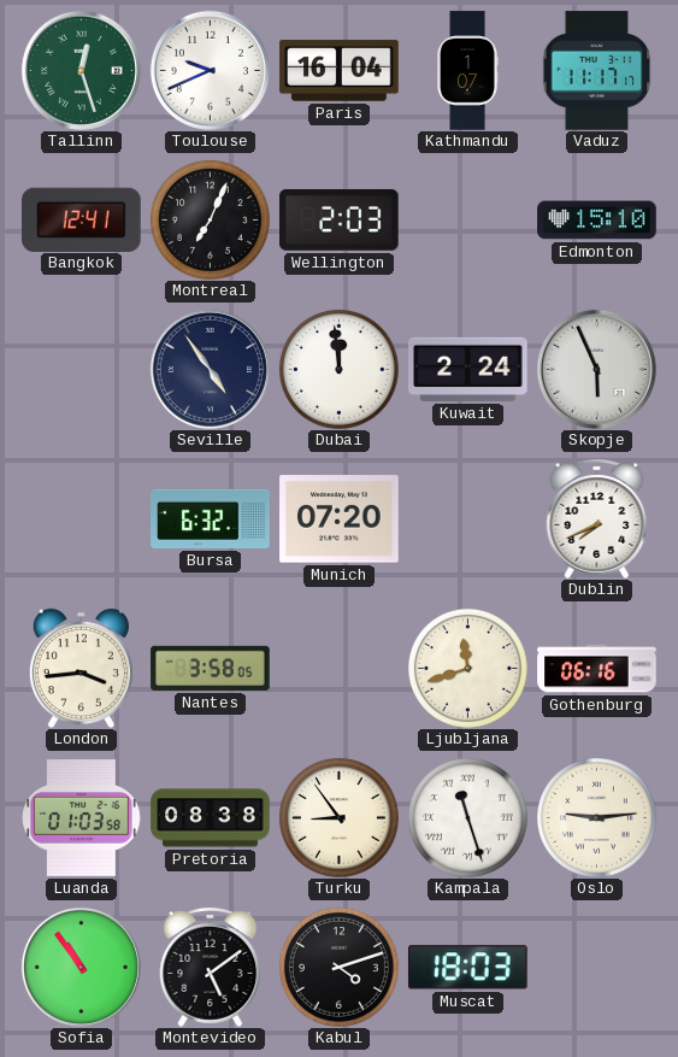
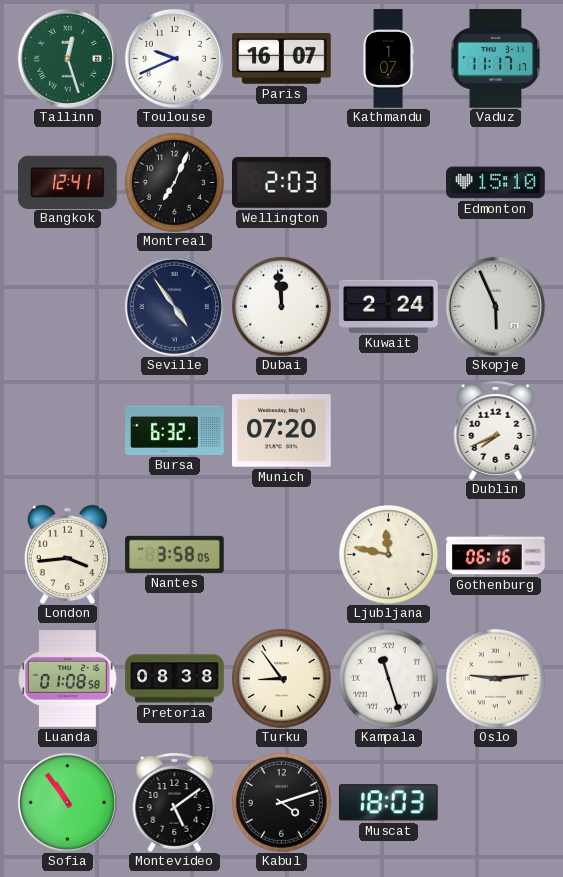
Paris: 16:04 -> 16:07 (282, 59)
Ljubljana: 11:42 -> 11:47 (388, 554)
Luanda: 01:03 -> 01:08 (67, 679)
